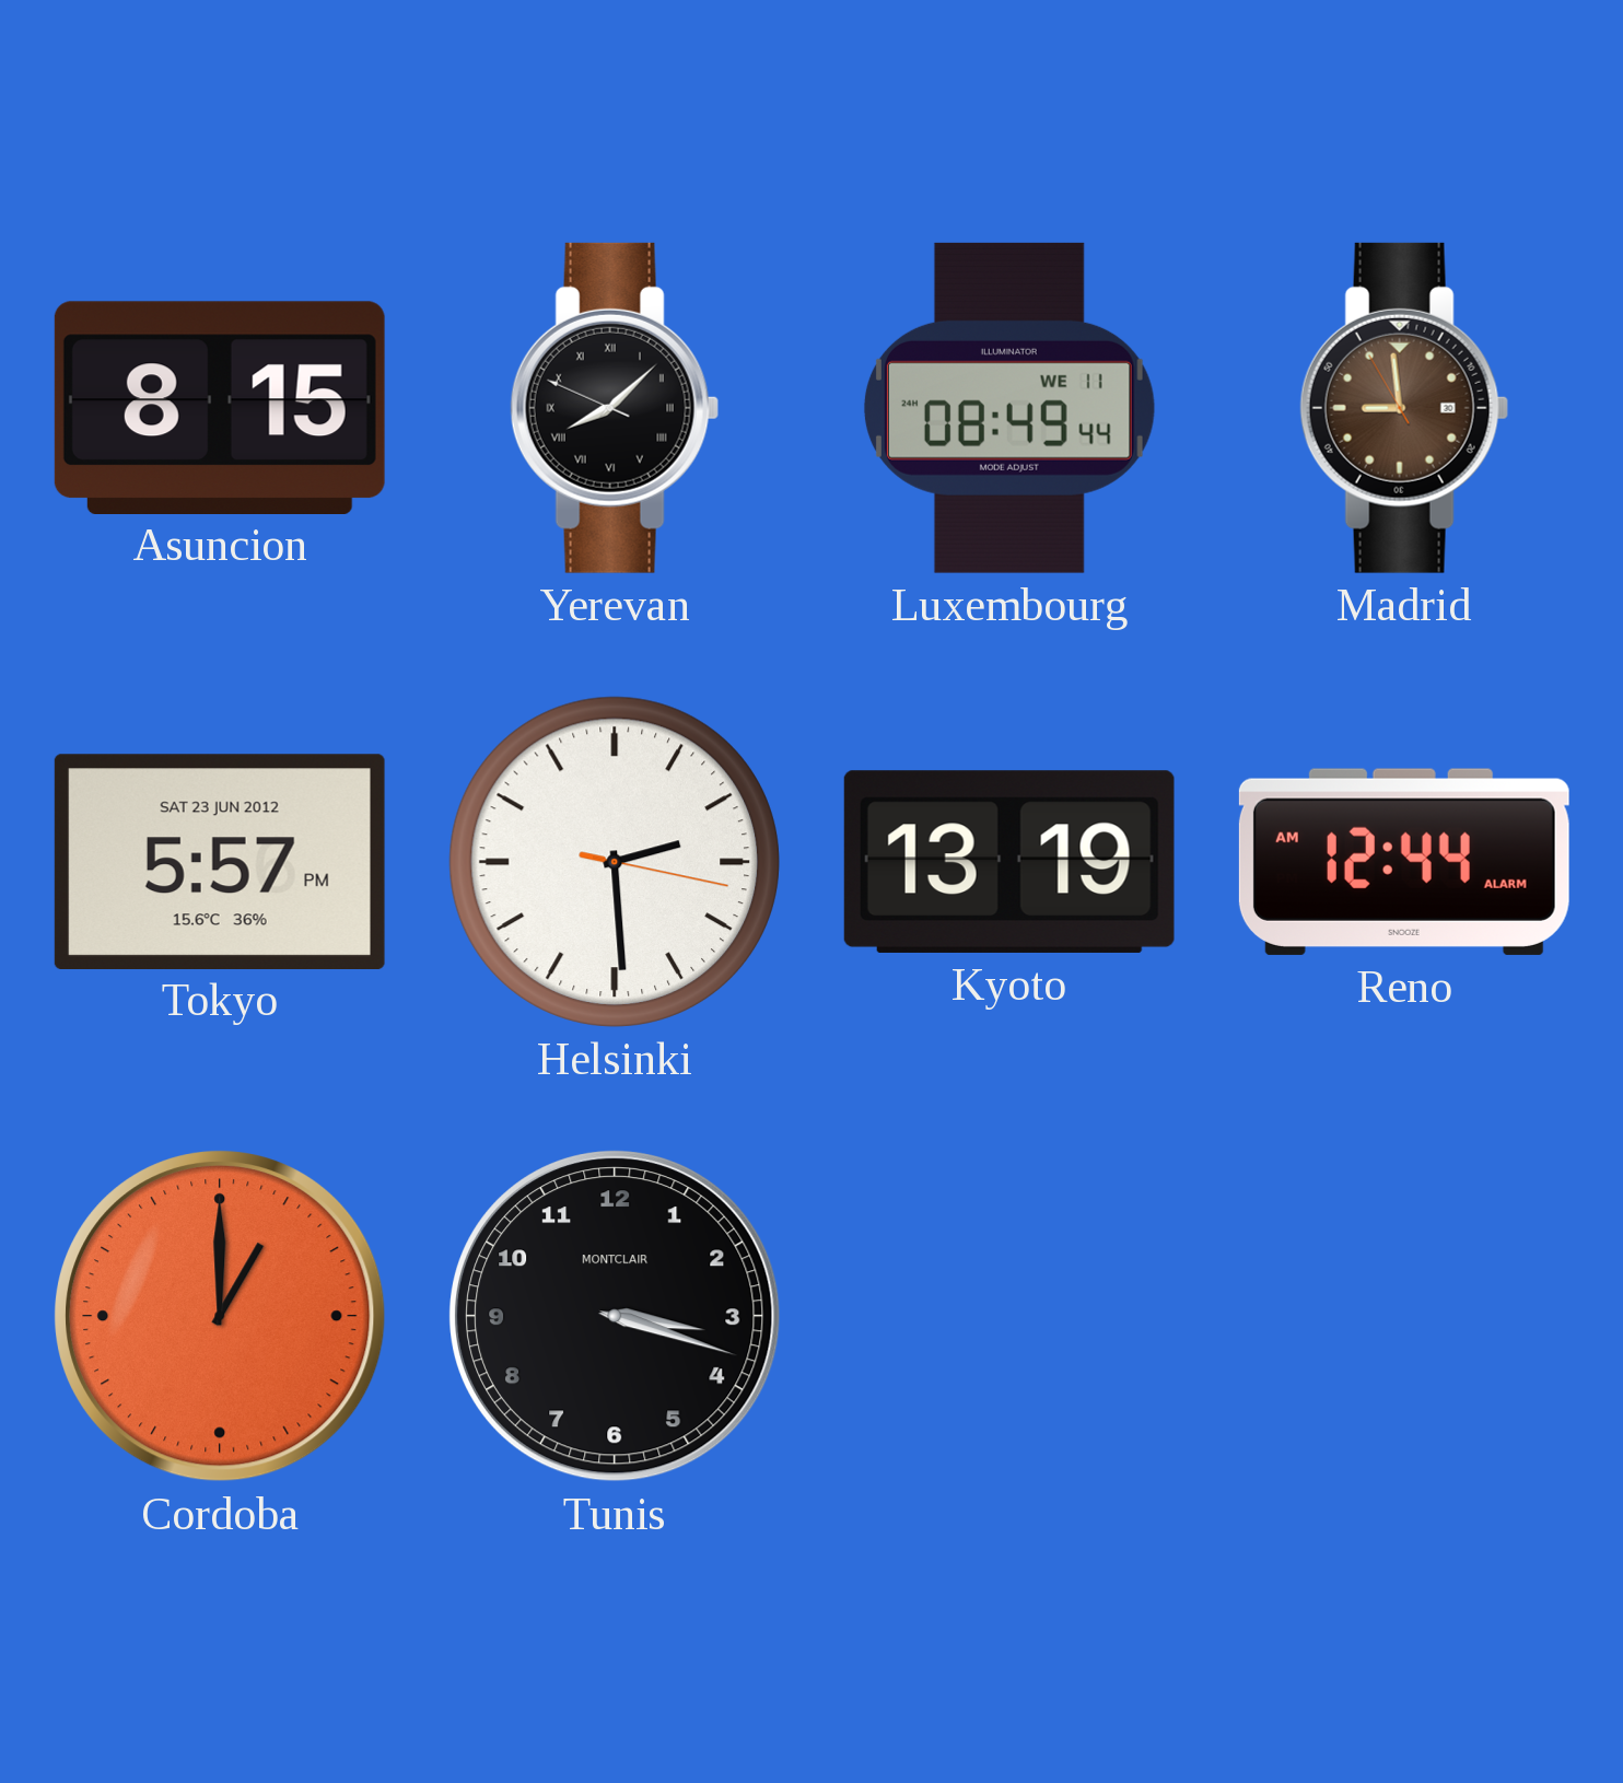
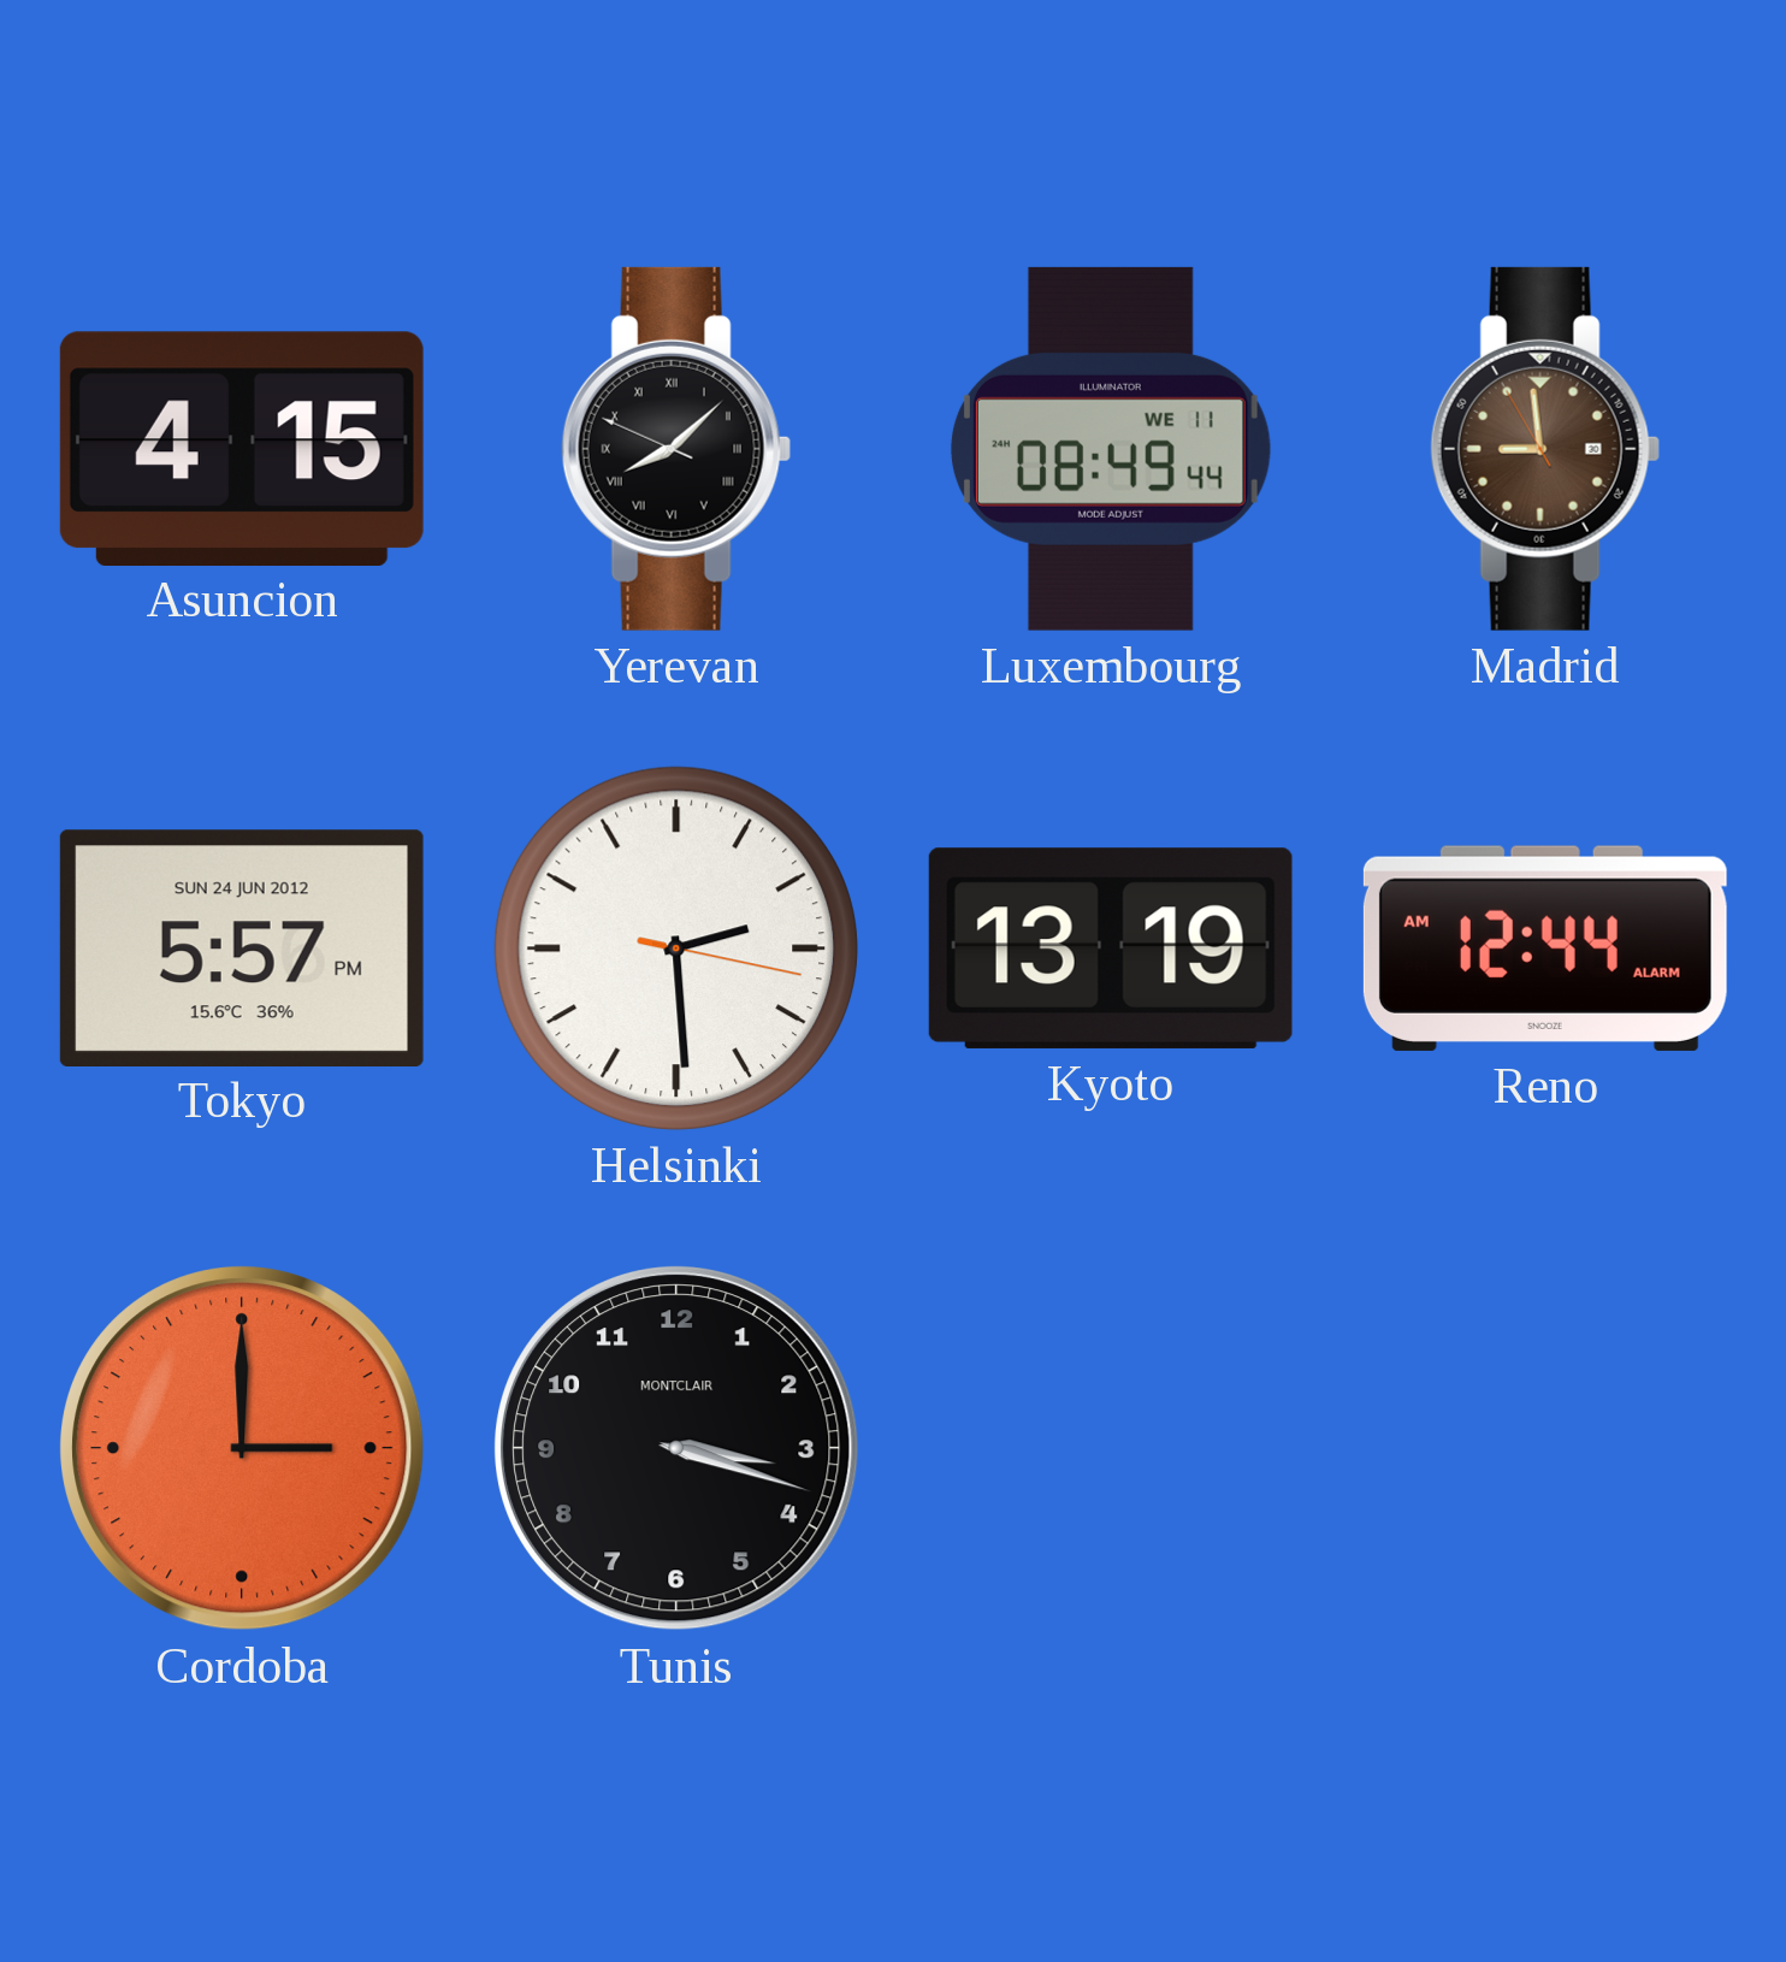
Asuncion: 8:15 -> 4:15 (242, 448)
Tokyo date: SAT 23 JUN 2012 -> SUN 24 JUN 2012 (242, 947)
Cordoba: 1:00 -> 3:00 (242, 1448)
